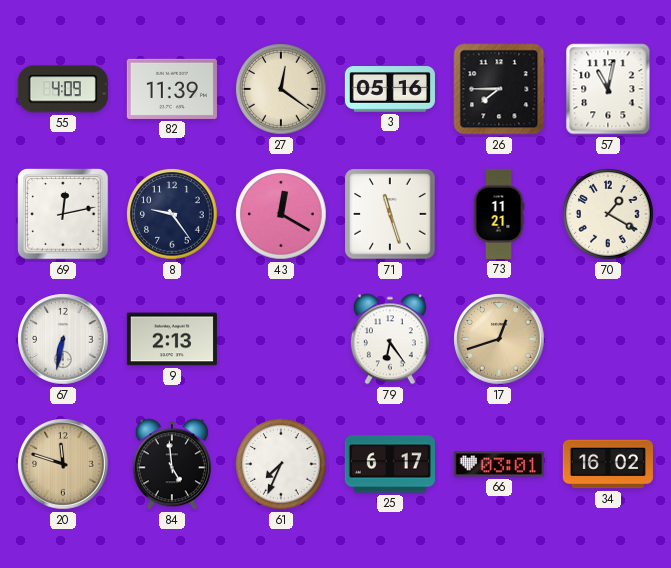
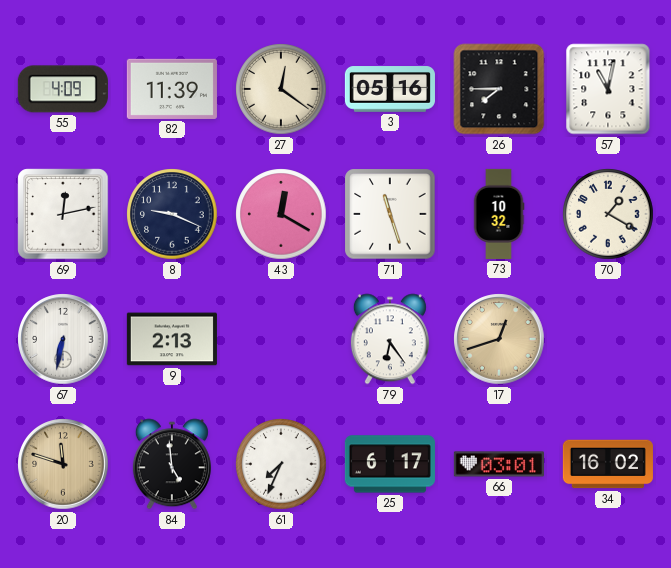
8: 9:24 -> 9:19 (172, 214)
73: 11:21 -> 10:32 (499, 214)
